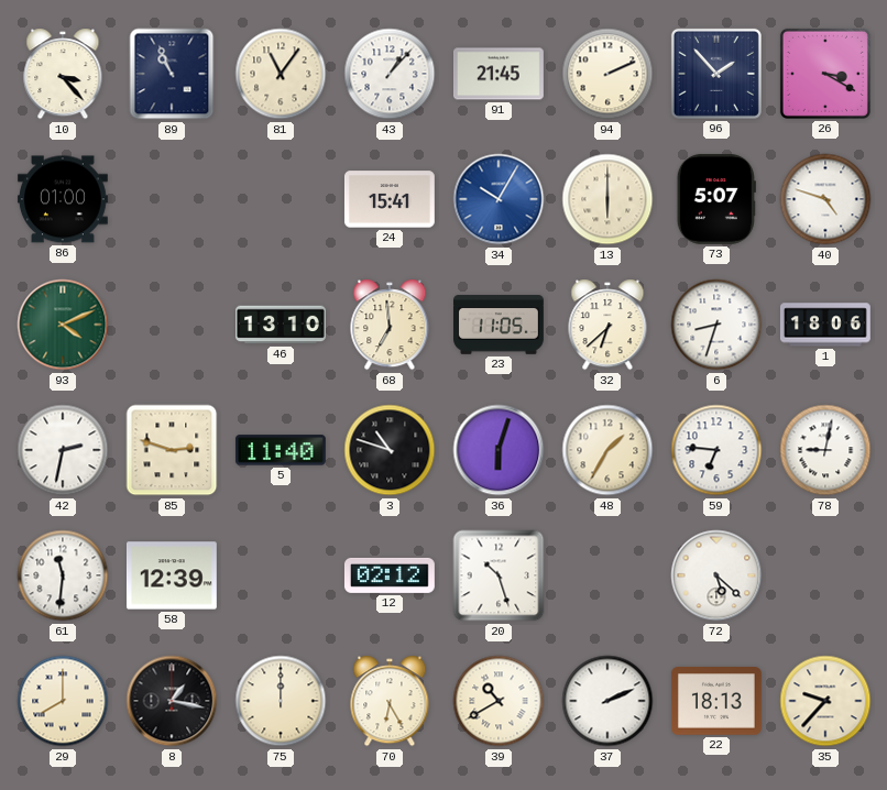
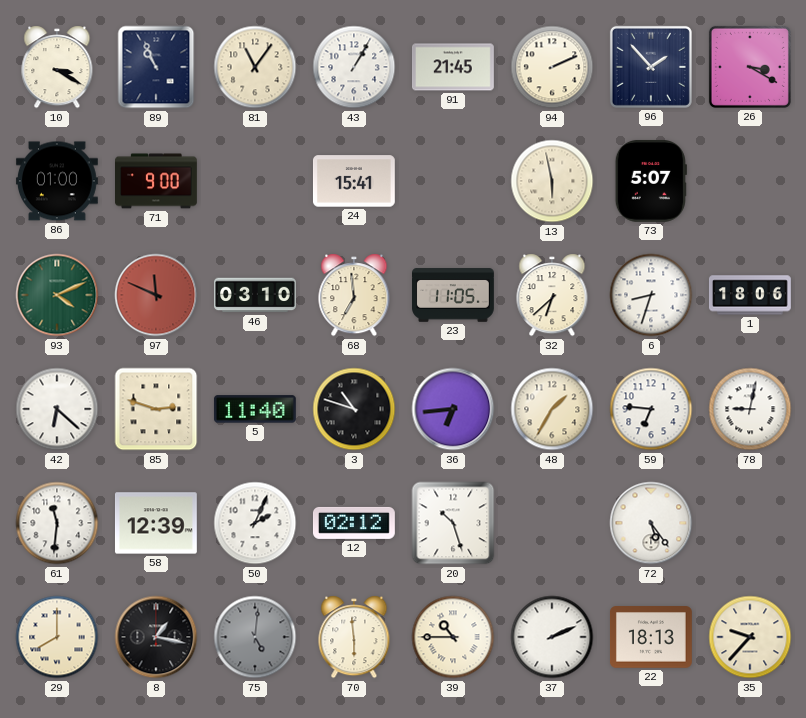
10: 3:23 -> 3:20 (57, 67)
43: 1:07 -> 1:05 (354, 67)
71: none -> 9:00 (157, 181)
34: 10:05 -> none (499, 199)
13: 6:00 -> 5:58 (552, 181)
40: 4:48 -> none (825, 199)
97: none -> 11:49 (156, 295)
46: 13:10 -> 03:10 (256, 295)
42: 2:32 -> 6:22 (57, 409)
36: 6:03 -> 6:44 (453, 409)
50: none -> 2:04 (255, 523)
72: 5:22 -> 5:24 (651, 523)
75: 12:00 -> 5:01 (255, 637)
75 dial: cream -> grey (255, 637)
70: 6:25 -> 5:59 (354, 637)
39: 10:40 -> 10:45 (453, 637)
